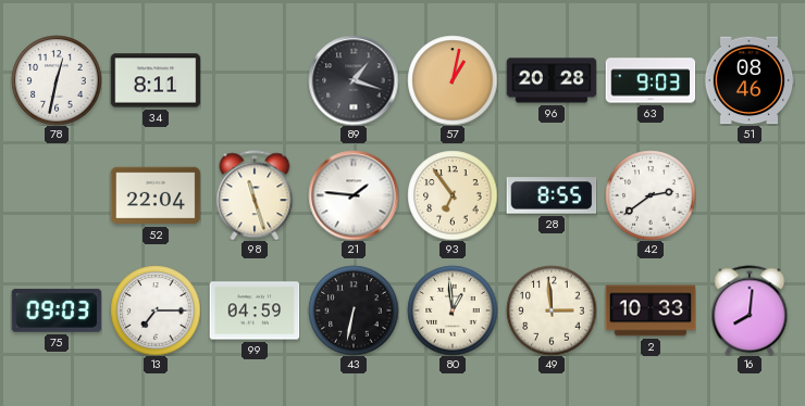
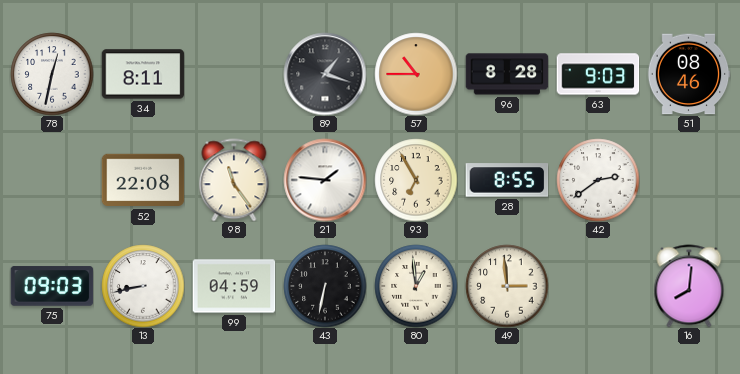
57: 1:02 -> 10:45 (416, 74)
96: 20:28 -> 8:28 (507, 74)
52: 22:04 -> 22:08 (143, 180)
98: 11:27 -> 11:24 (234, 180)
93: 6:54 -> 6:55 (416, 180)
13: 7:15 -> 8:43 (143, 286)
2: 10:33 -> none (651, 310)
